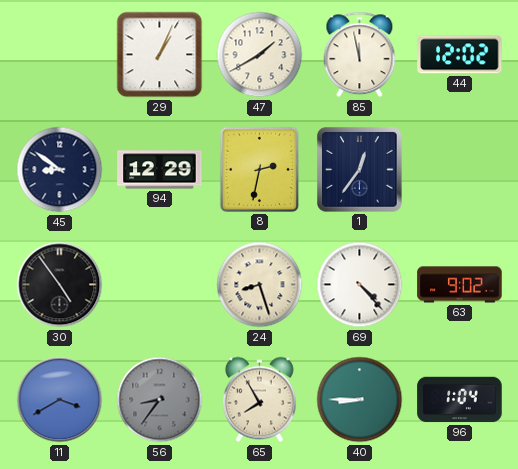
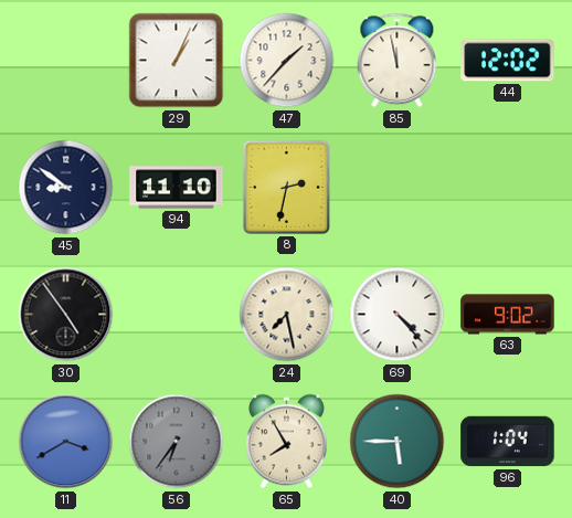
47: 1:40 -> 1:37 (287, 61)
94: 12:29 -> 11:10 (177, 188)
1: 12:36 -> none (360, 170)
24: 8:27 -> 7:28 (287, 315)
56: 8:36 -> 6:36 (177, 442)
40: 8:45 -> 5:45 (398, 442)
